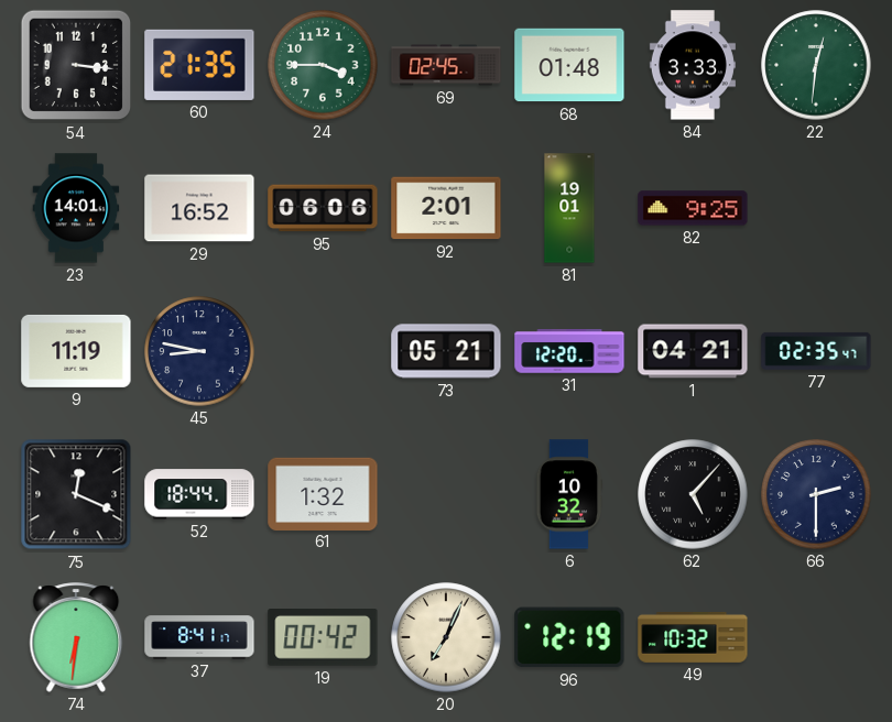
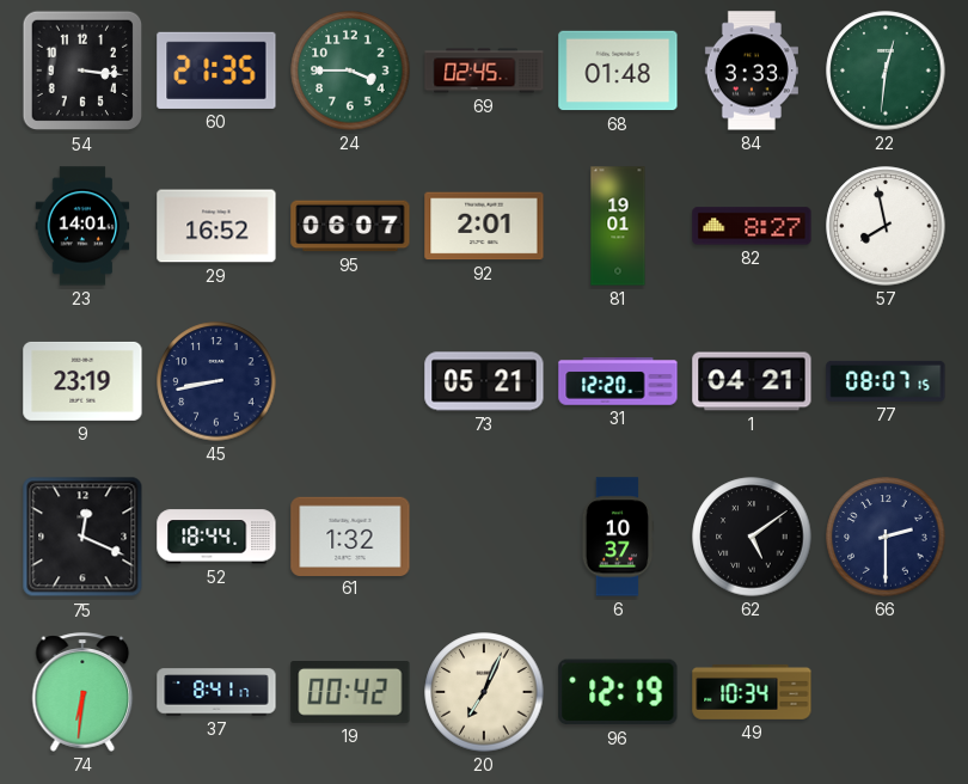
95: 06:06 -> 06:07 (350, 226)
82: 9:25 -> 8:27 (752, 226)
57: none -> 7:58 (886, 226)
9: 11:19 -> 23:19 (82, 381)
45: 8:47 -> 8:43 (216, 381)
77: 02:35 -> 08:07 (886, 381)
6: 10:32 -> 10:37 (618, 537)
62: 5:07 -> 5:09 (752, 537)
49: 10:32 -> 10:34 (752, 692)
